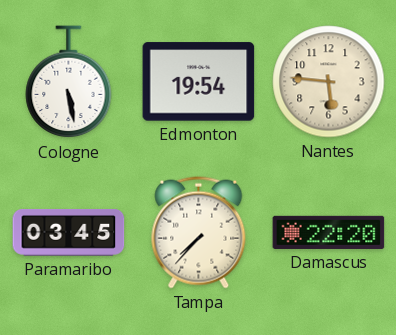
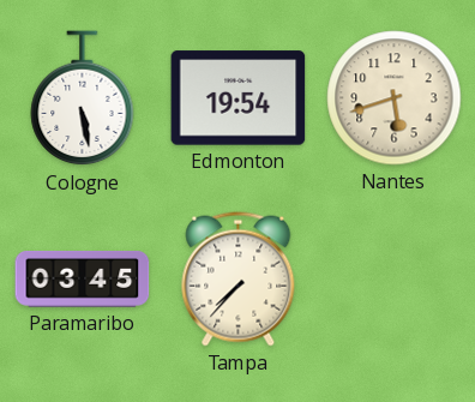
Nantes: 5:46 -> 5:42 (395, 98)
Damascus: 22:20 -> none (329, 232)
